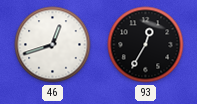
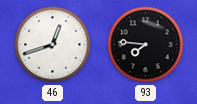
93: 12:35 -> 7:46 (146, 45)
